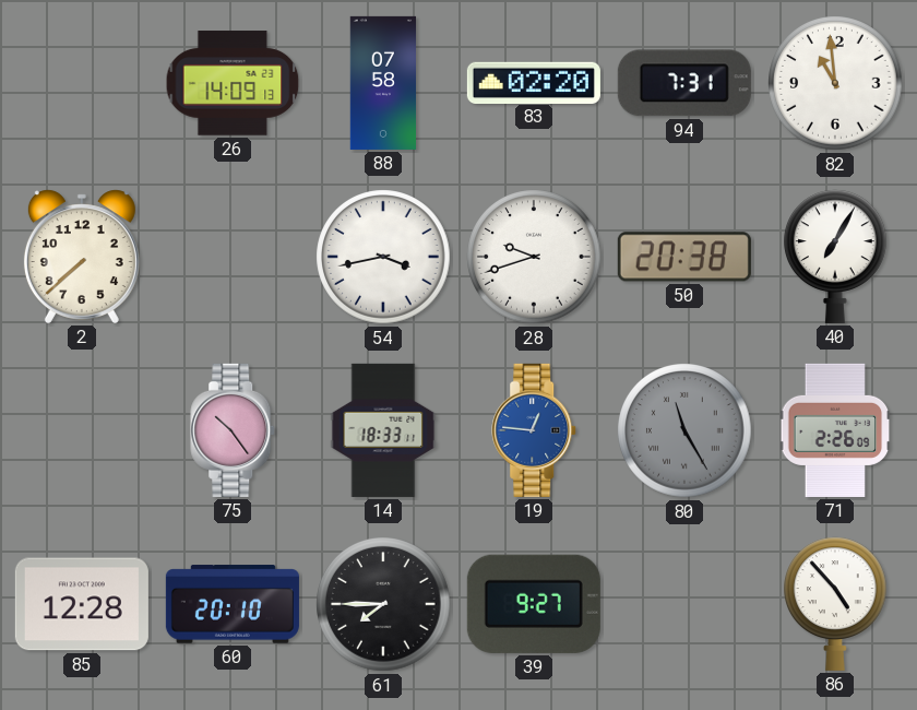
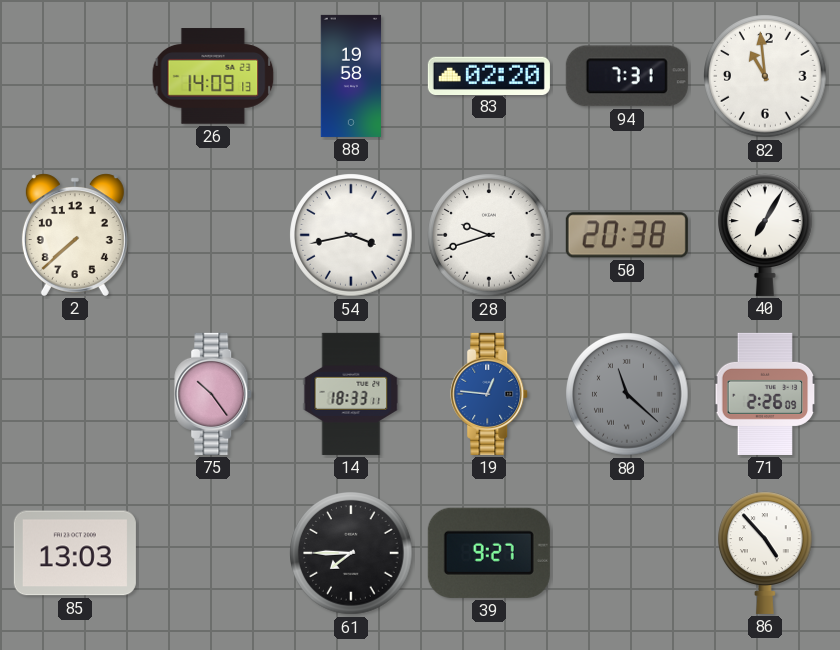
88: 07:58 -> 19:58 (351, 76)
80: 11:25 -> 11:22 (627, 394)
85: 12:28 -> 13:03 (75, 553)
60: 20:10 -> none (233, 604)
